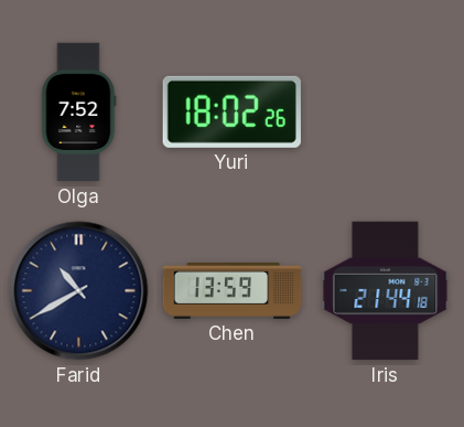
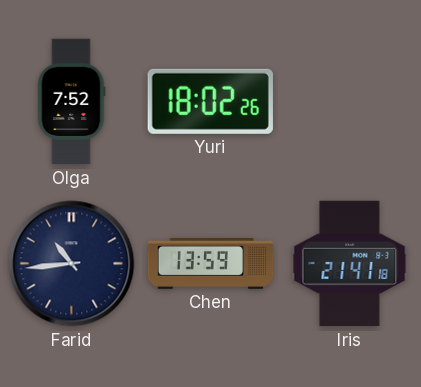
Farid: 10:40 -> 10:44 (72, 264)
Iris: 21:44 -> 21:41 (350, 264)
